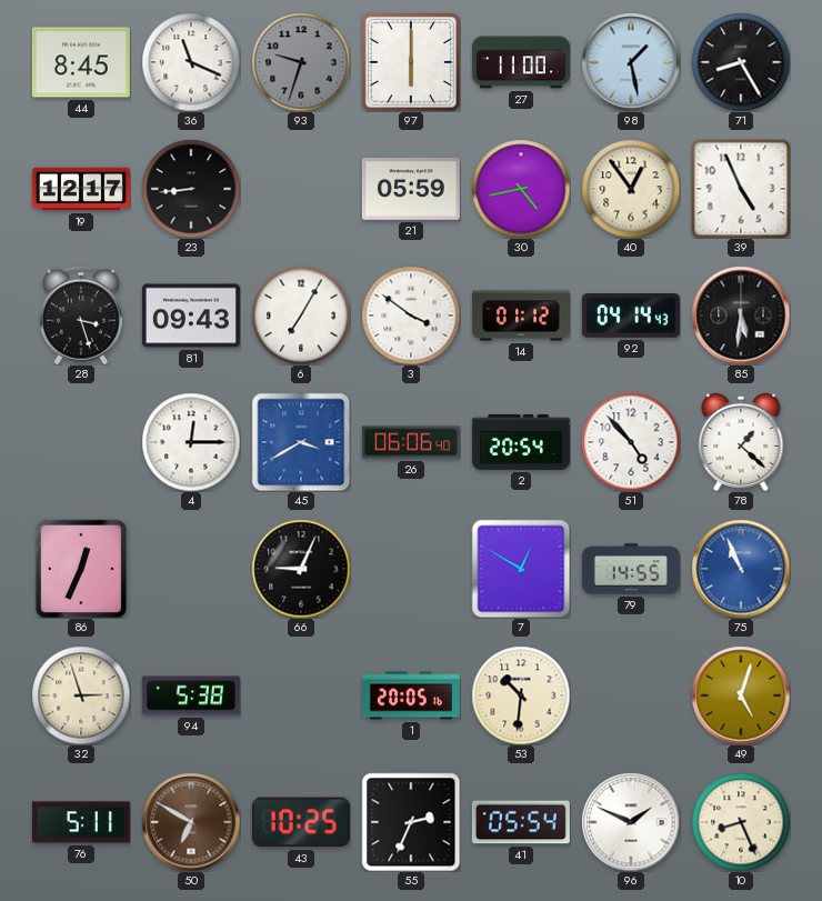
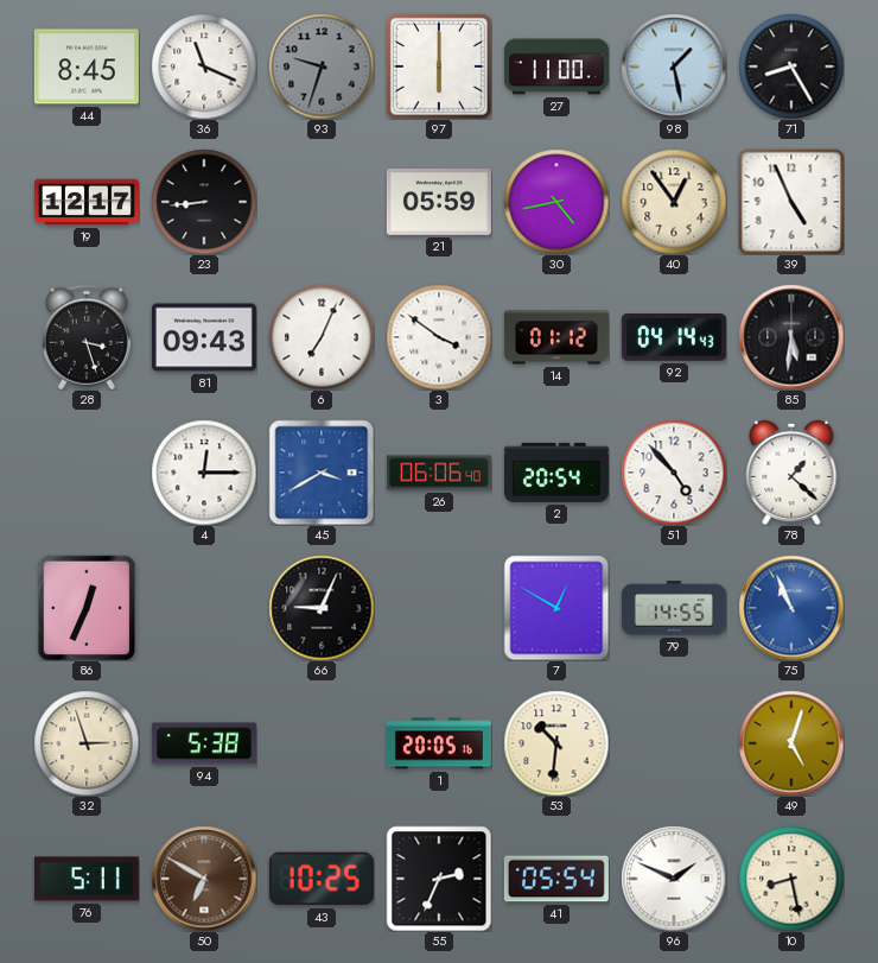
6: 7:05 -> 7:04 (322, 337)
10: 8:26 -> 8:28 (791, 879)
